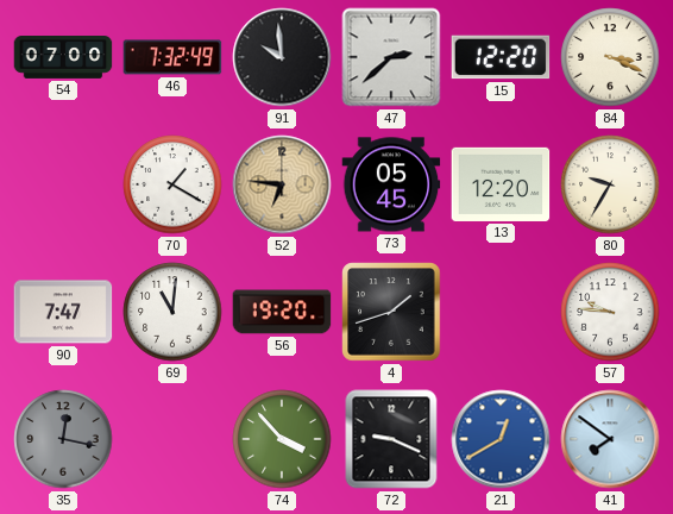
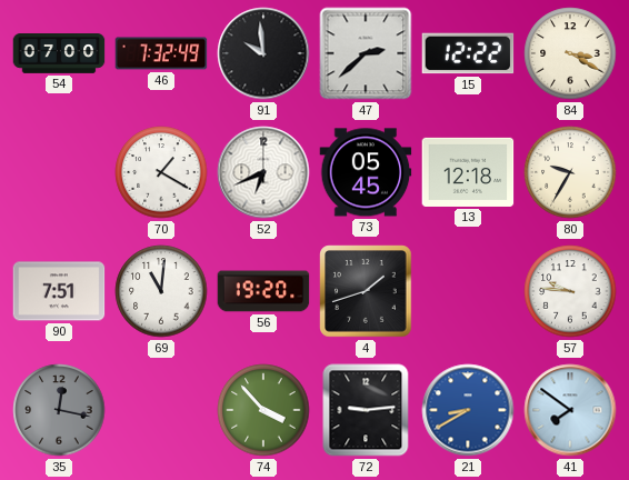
15: 12:20 -> 12:22 (468, 53)
84: 3:19 -> 3:20 (570, 53)
52: 6:46 -> 6:41 (263, 172)
52 dial: champagne -> white (263, 172)
13: 12:20 -> 12:18 (468, 172)
90: 7:47 -> 7:51 (59, 291)
72: 9:19 -> 9:14 (366, 410)
21: 12:40 -> 8:40 (468, 410)
